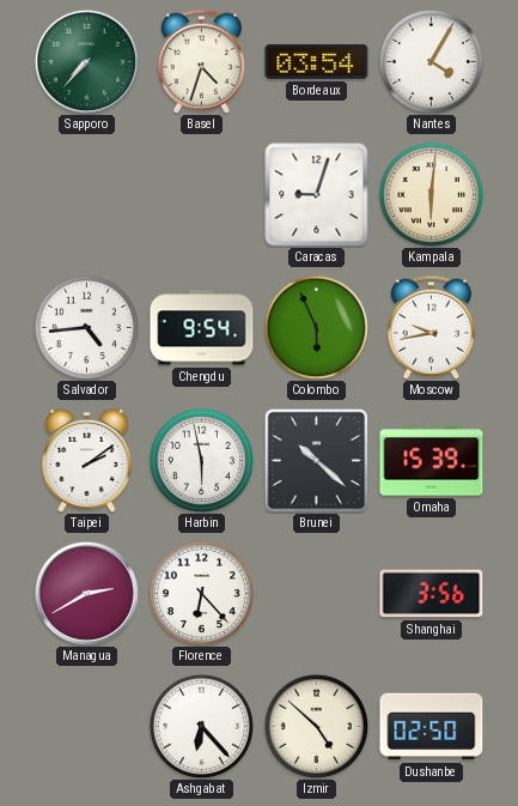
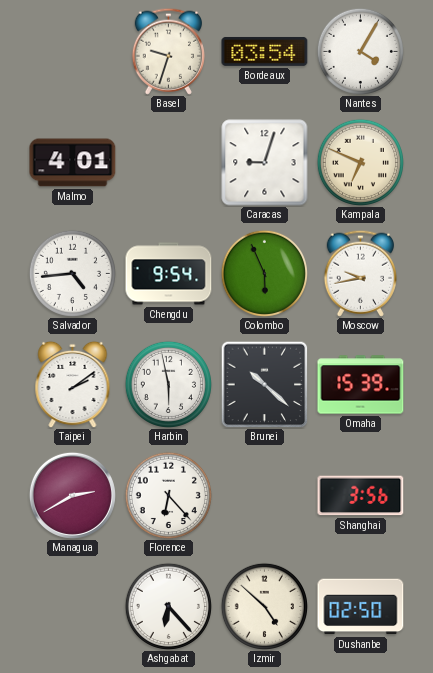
Sapporo: 7:37 -> none (86, 61)
Basel: 4:33 -> 9:33 (168, 51)
Malmo: none -> 4:01 (73, 163)
Kampala: 6:01 -> 6:49 (360, 162)
